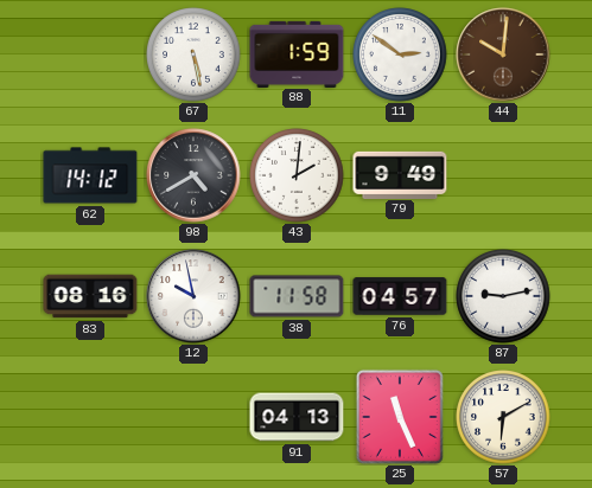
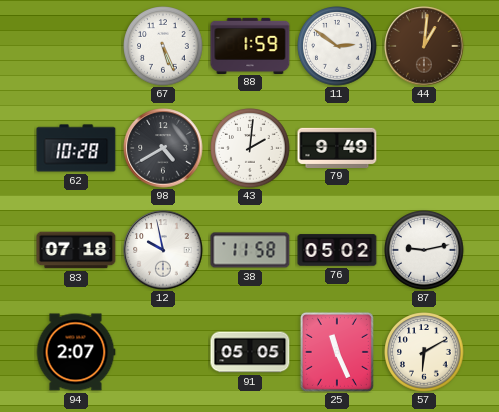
67: 5:28 -> 5:26 (163, 46)
44: 10:01 -> 1:01 (424, 46)
62: 14:12 -> 10:28 (76, 148)
83: 08:16 -> 07:18 (76, 250)
76: 04:57 -> 05:02 (337, 250)
94: none -> 2:07 (76, 352)
91: 04:13 -> 05:05 (250, 352)
